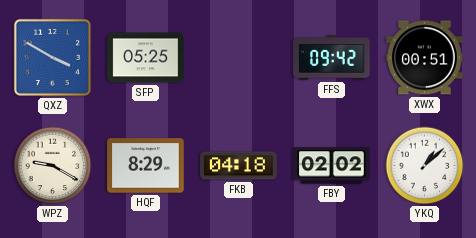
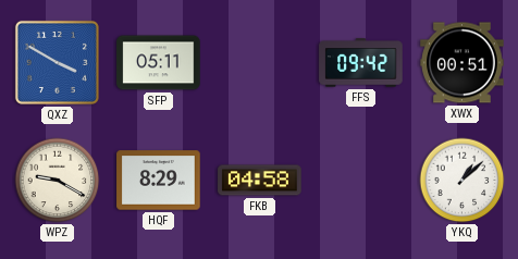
SFP: 05:25 -> 05:11 (159, 63)
FKB: 04:18 -> 04:58 (260, 181)
FBY: 02:02 -> none (332, 166)
